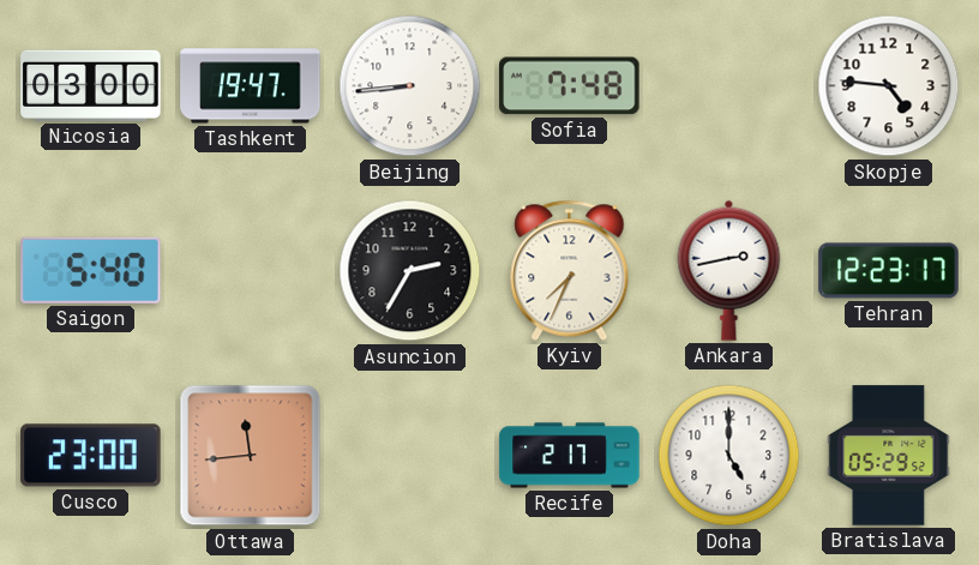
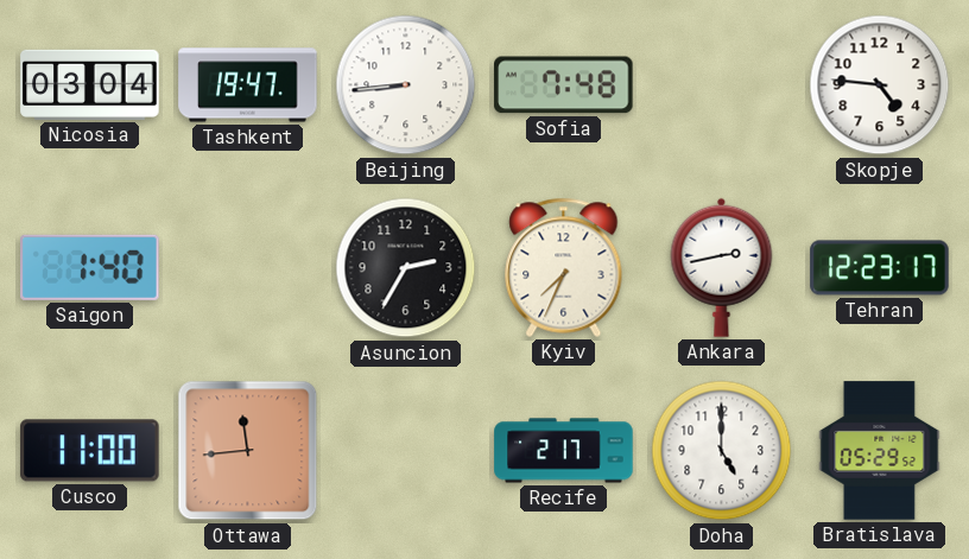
Nicosia: 03:00 -> 03:04 (90, 84)
Saigon: 5:40 -> 1:40 (90, 267)
Cusco: 23:00 -> 11:00 (90, 451)
